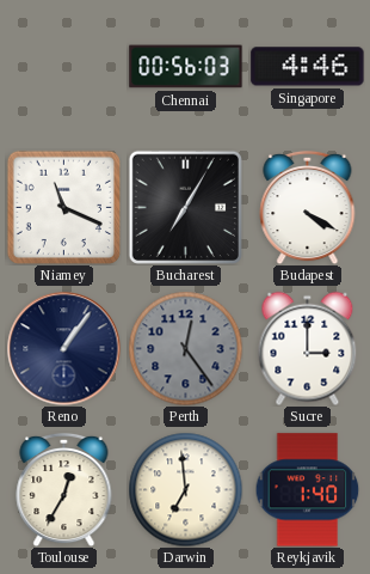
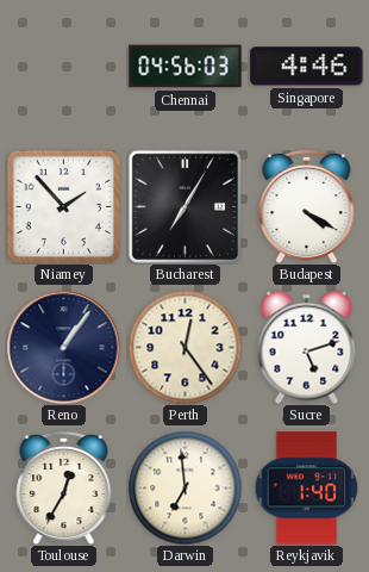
Chennai: 00:56 -> 04:56 (186, 67)
Niamey: 11:19 -> 1:53 (63, 206)
Perth dial: grey -> cream (185, 347)
Sucre: 3:00 -> 5:12 (307, 347)
